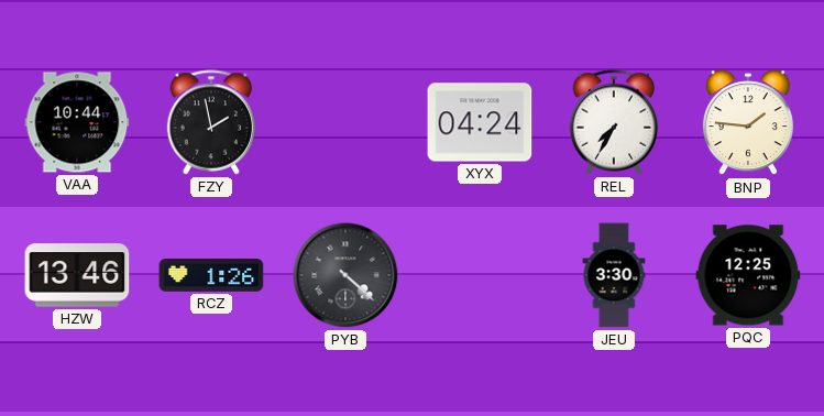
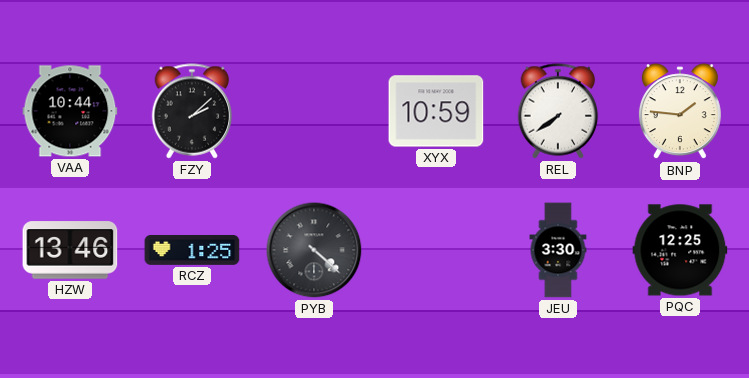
FZY: 1:58 -> 2:08 (192, 111)
XYX: 04:24 -> 10:59 (436, 111)
REL: 7:35 -> 7:39 (558, 111)
RCZ: 1:26 -> 1:25 (192, 250)
